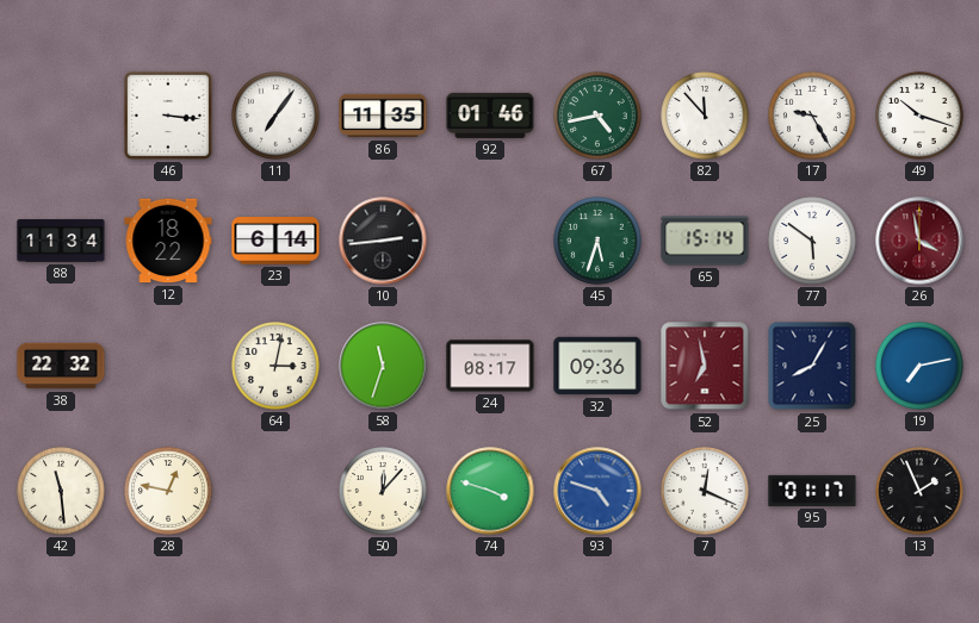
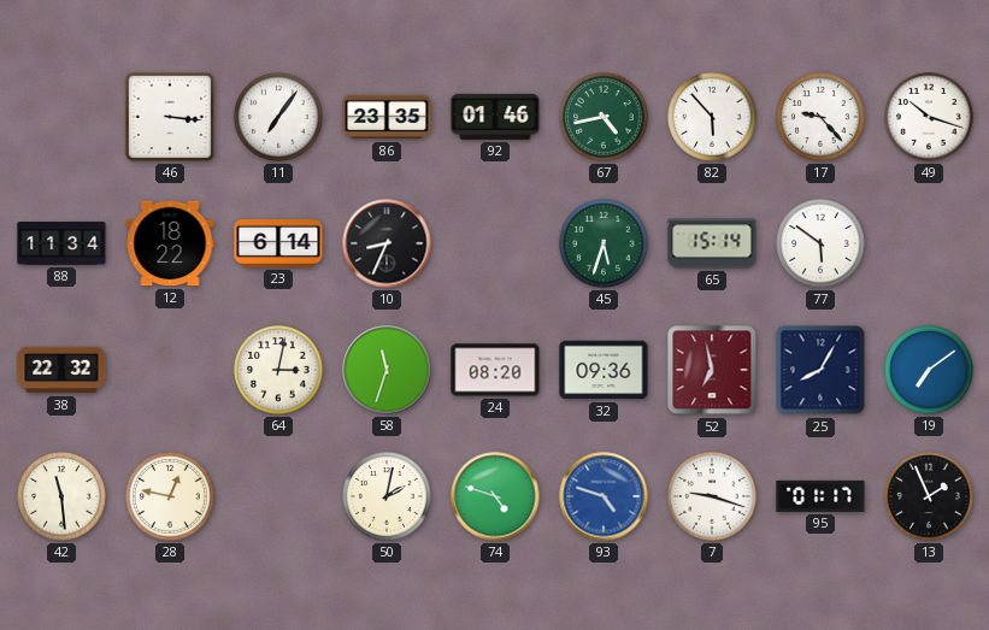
86: 11:35 -> 23:35 (387, 117)
82: 11:53 -> 5:53 (712, 117)
17: 9:25 -> 9:23 (820, 117)
10: 2:44 -> 8:34 (387, 243)
26: 3:58 -> none (919, 241)
24: 08:17 -> 08:20 (495, 370)
19: 7:13 -> 7:09 (929, 370)
50: 12:07 -> 2:02 (387, 496)
74: 3:48 -> 4:48 (495, 496)
7: 12:19 -> 9:18 (712, 496)
